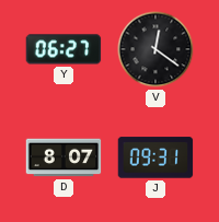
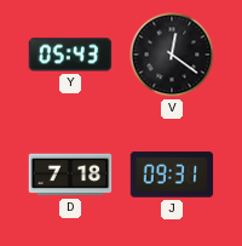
Y: 06:27 -> 05:43 (70, 55)
D: 8:07 -> 7:18 (70, 175)
